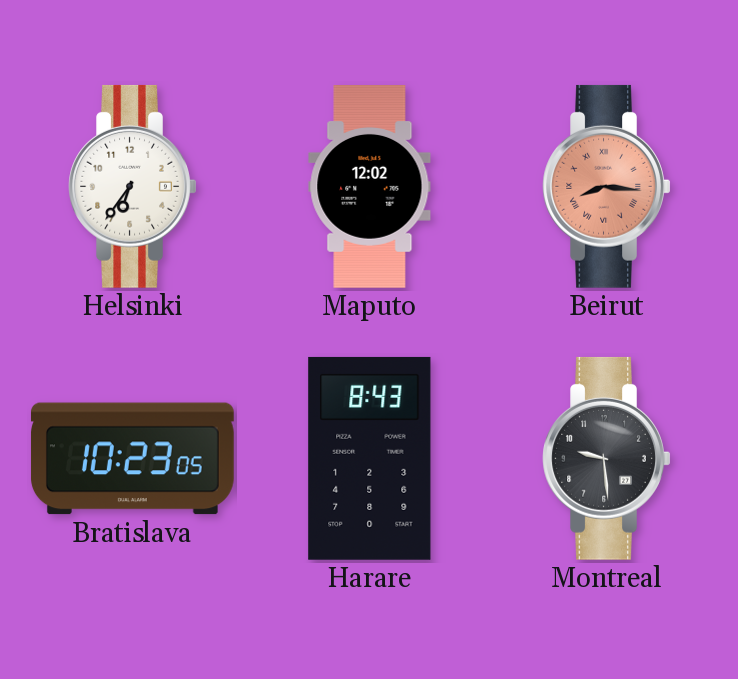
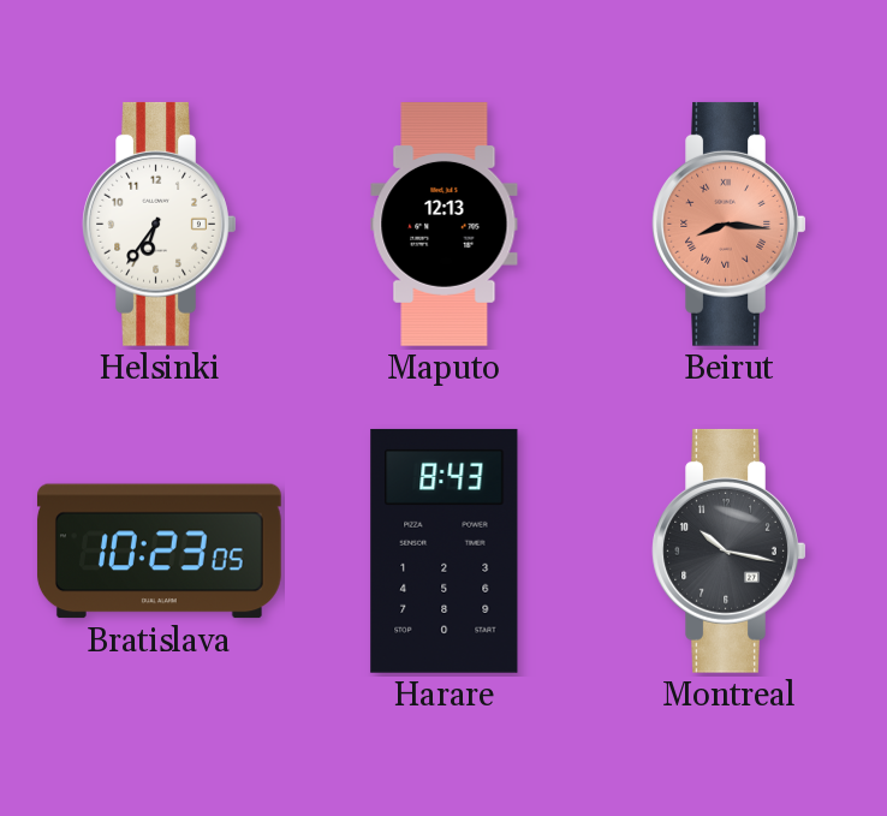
Maputo: 12:02 -> 12:13 (445, 225)
Montreal: 9:29 -> 10:17 (730, 550)
